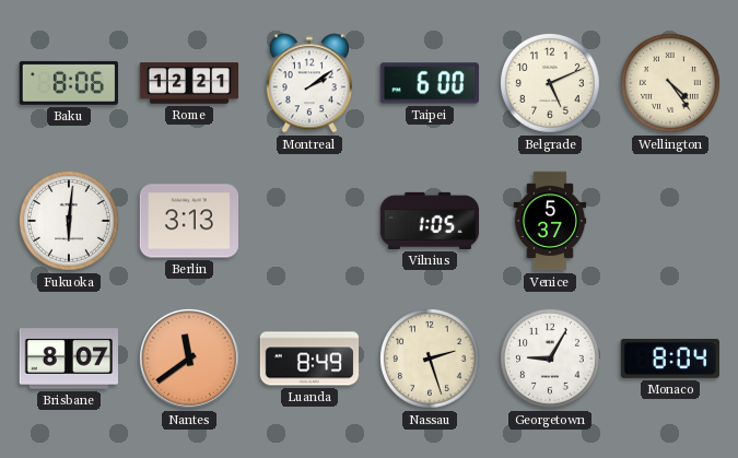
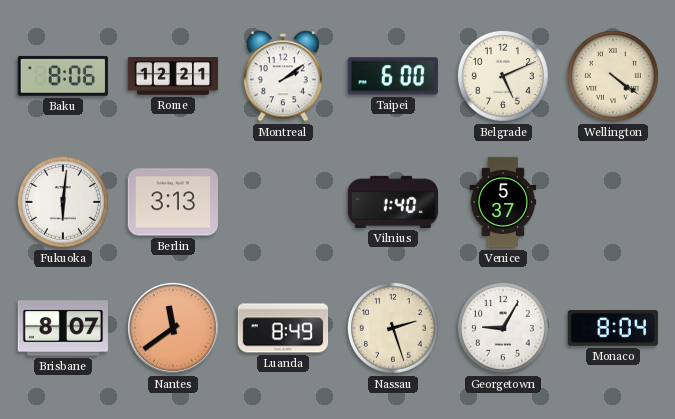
Wellington: 4:24 -> 4:21 (613, 76)
Vilnius: 1:05 -> 1:40 (393, 202)
